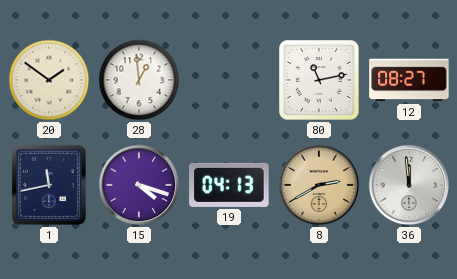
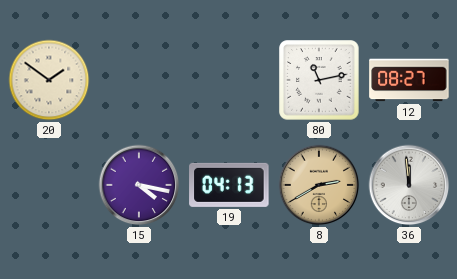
28: 12:59 -> none (139, 80)
1: 11:43 -> none (49, 185)
15: 4:18 -> 4:17 (139, 185)
